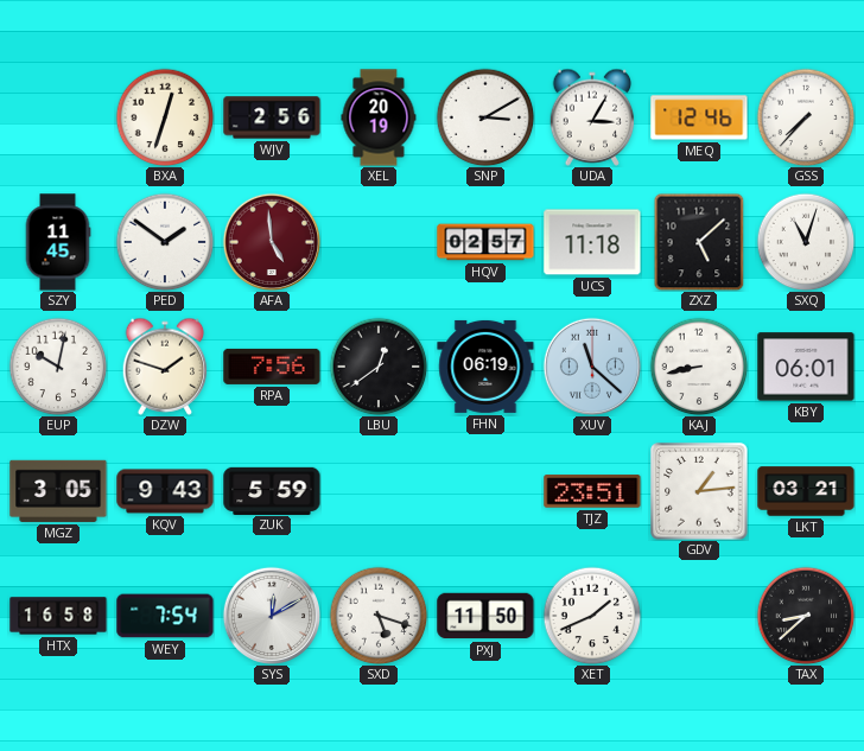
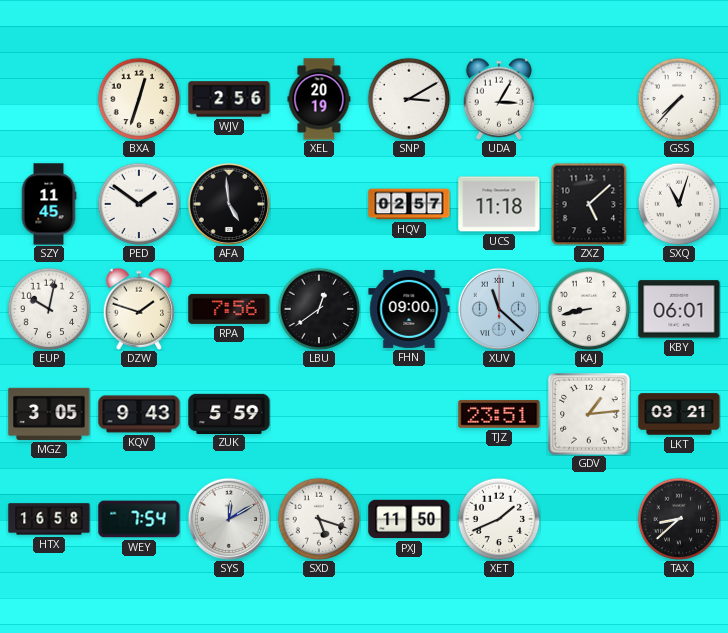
MEQ: 12:46 -> none (699, 117)
AFA dial: burgundy -> black (228, 203)
FHN: 06:19 -> 09:00 (409, 309)
